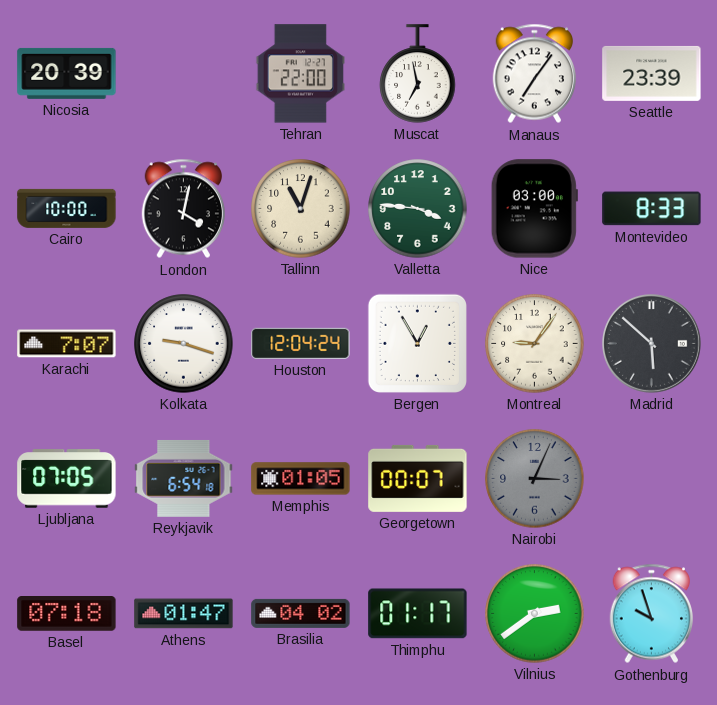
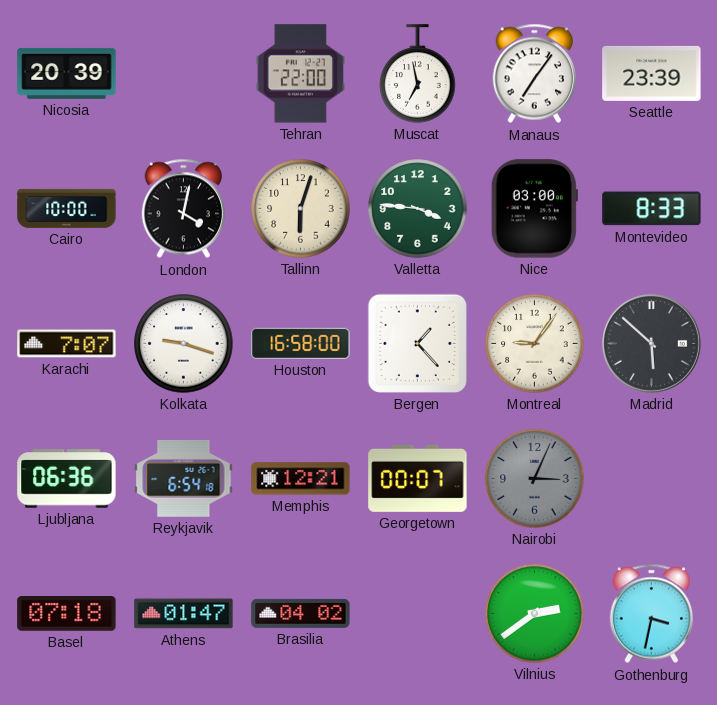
Tallinn: 11:03 -> 6:03 (301, 209)
Houston: 12:04 -> 16:58 (301, 343)
Bergen: 12:55 -> 1:23 (417, 343)
Ljubljana: 07:05 -> 06:36 (67, 479)
Memphis: 01:05 -> 12:21 (301, 479)
Thimphu: 01:17 -> none (418, 614)
Gothenburg: 9:57 -> 3:32 (651, 614)
